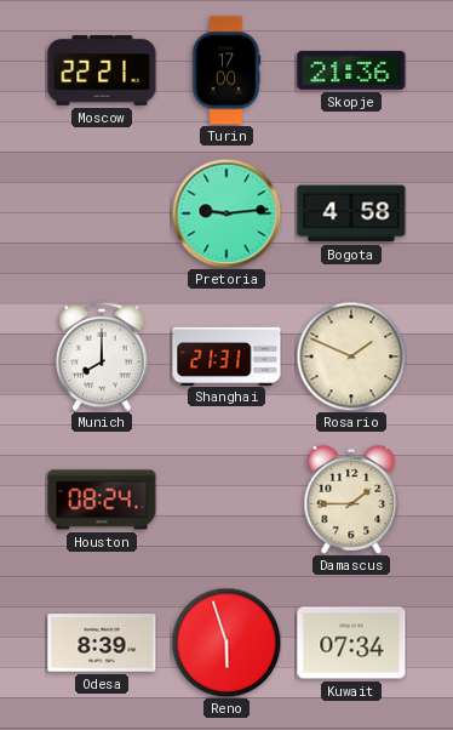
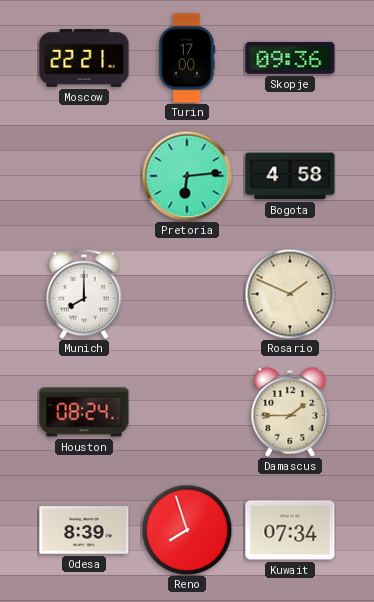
Skopje: 21:36 -> 09:36 (290, 58)
Pretoria: 9:14 -> 6:14 (187, 176)
Shanghai: 21:31 -> none (226, 355)
Reno: 5:57 -> 7:57 (187, 530)
